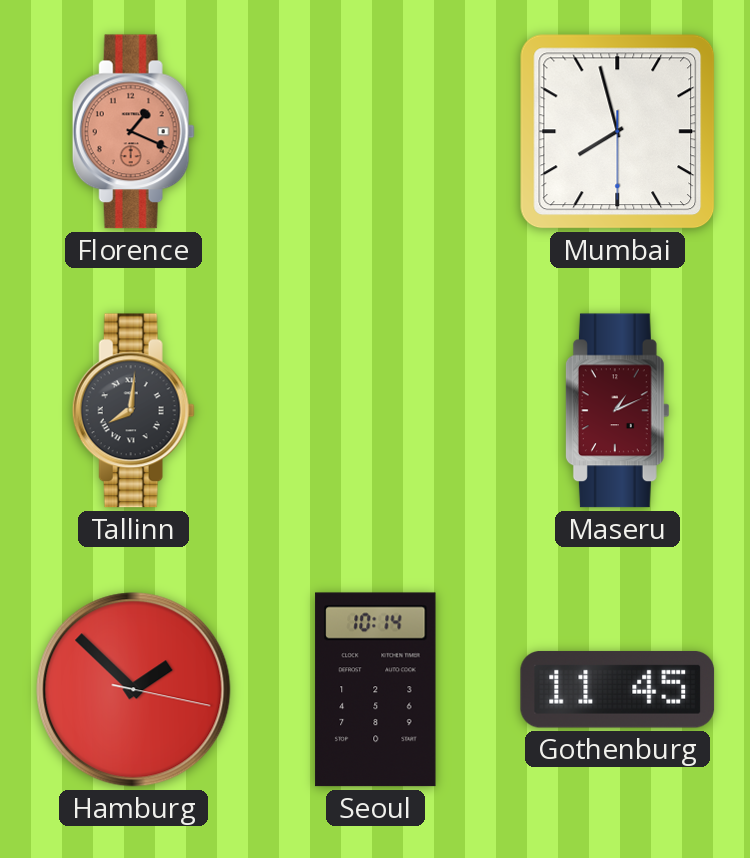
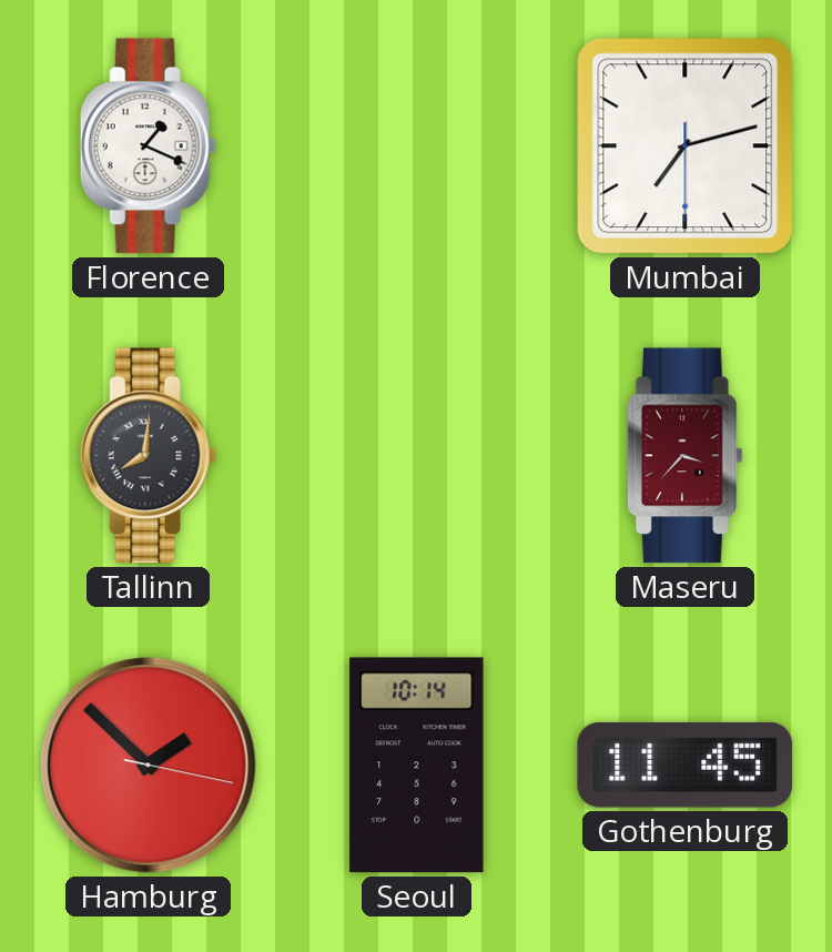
Florence dial: salmon -> white (148, 146)
Mumbai: 7:57 -> 7:12 (686, 146)
Maseru: 1:11 -> 3:37 (684, 456)
